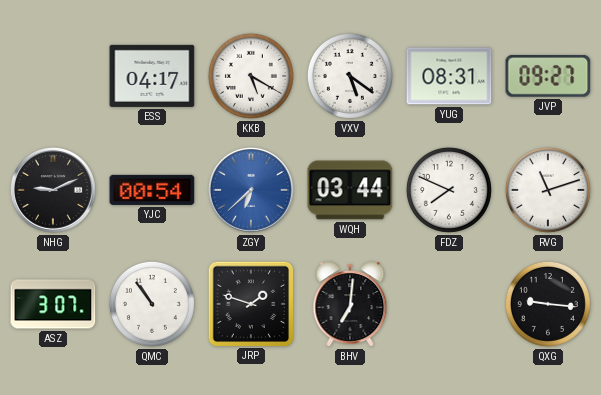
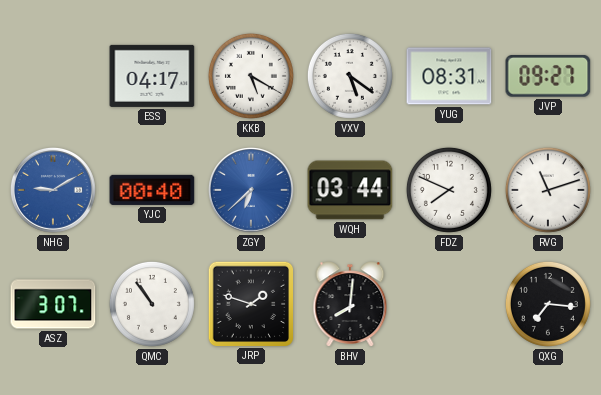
NHG: 9:11 -> 9:10 (54, 191)
NHG dial: black -> blue (54, 191)
YJC: 00:54 -> 00:40 (152, 190)
BHV: 7:01 -> 8:01 (350, 304)
QXG: 9:16 -> 7:16 (548, 304)
